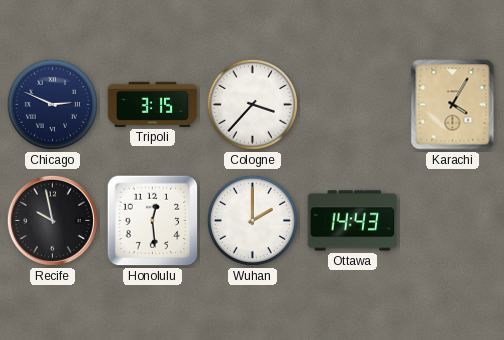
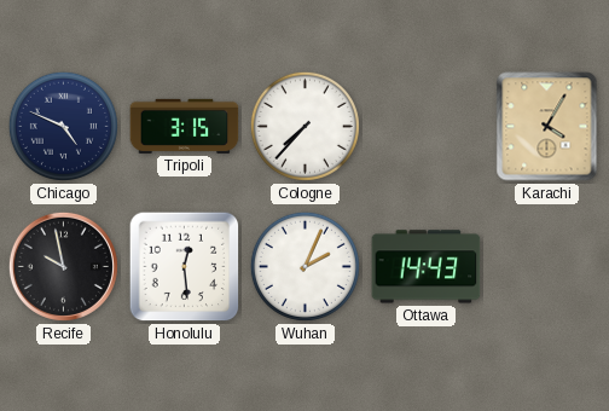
Chicago: 2:49 -> 4:49 (63, 126)
Cologne: 3:37 -> 7:37 (304, 126)
Wuhan: 2:00 -> 2:04 (304, 266)
